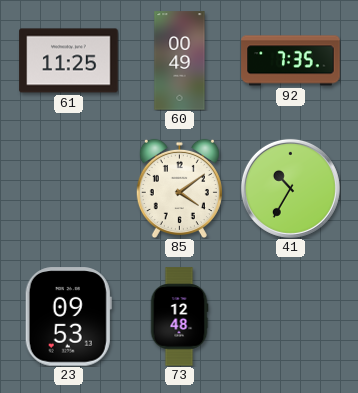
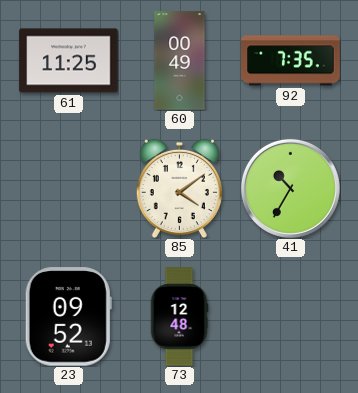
23: 09:53 -> 09:52 (68, 317)
